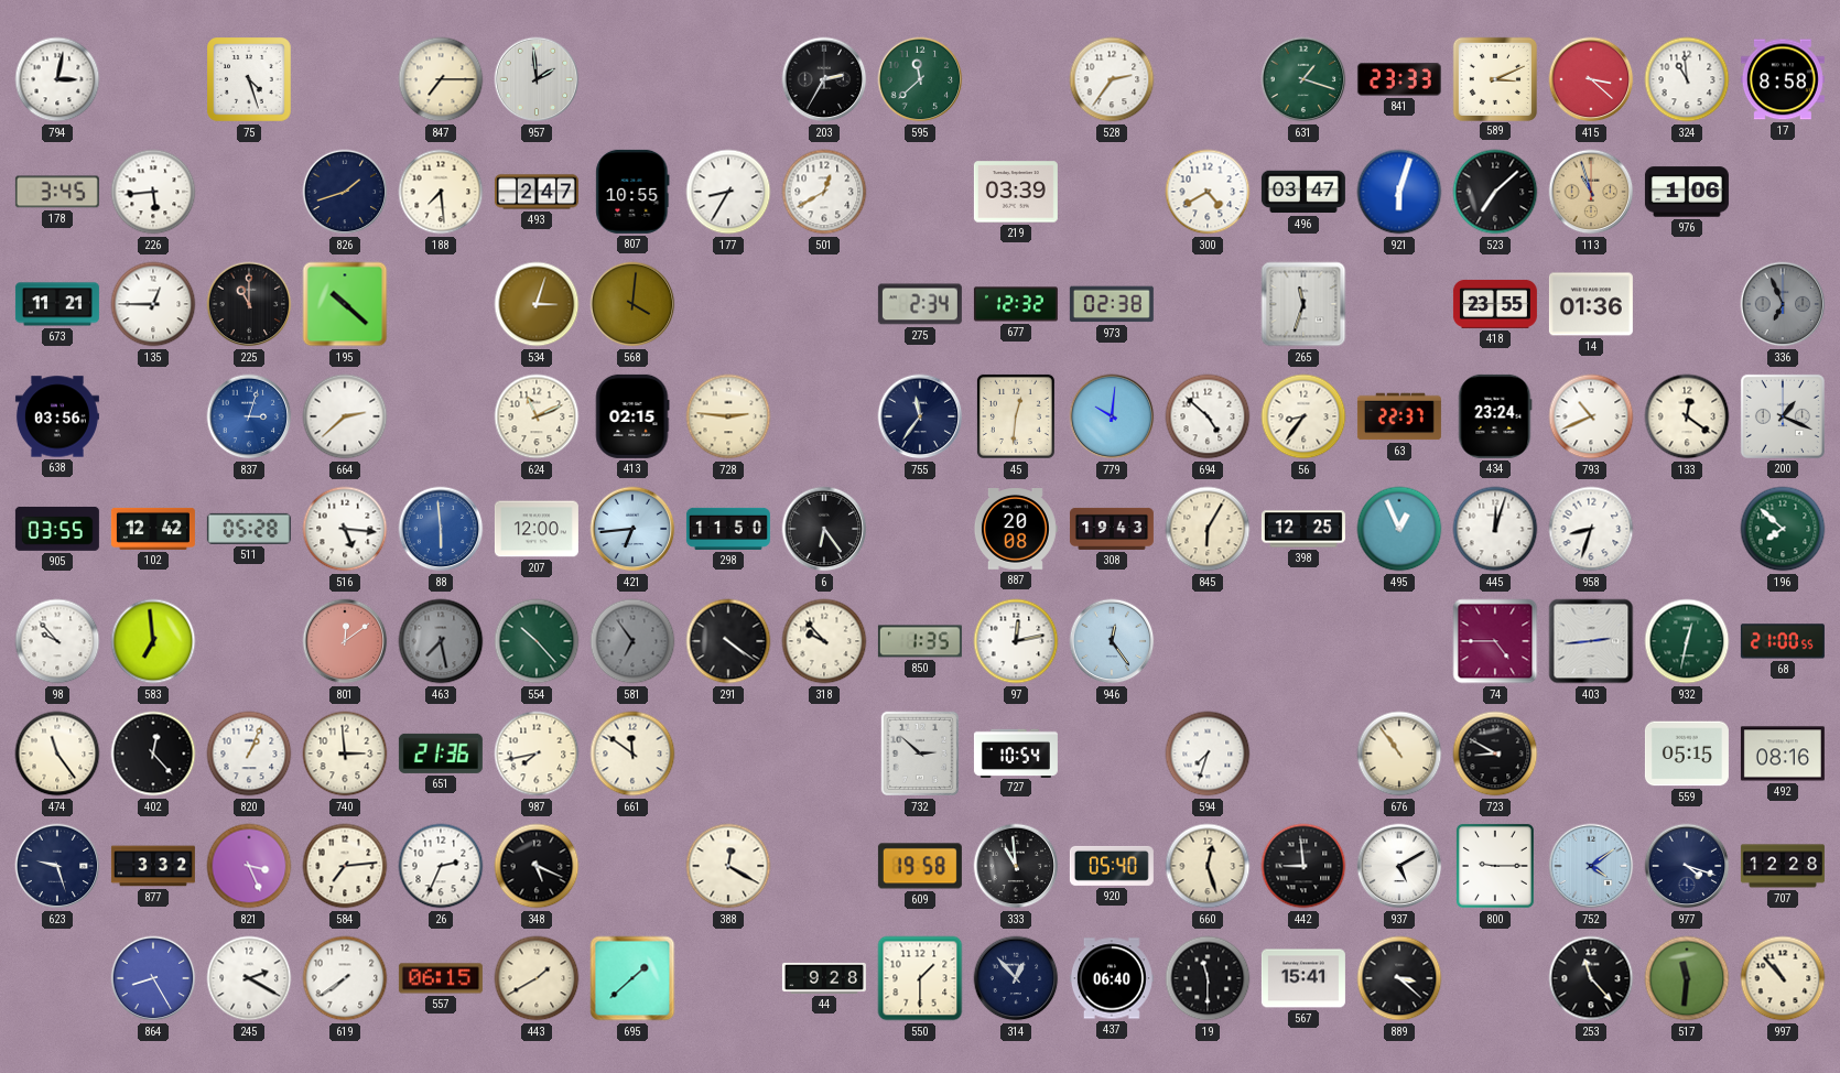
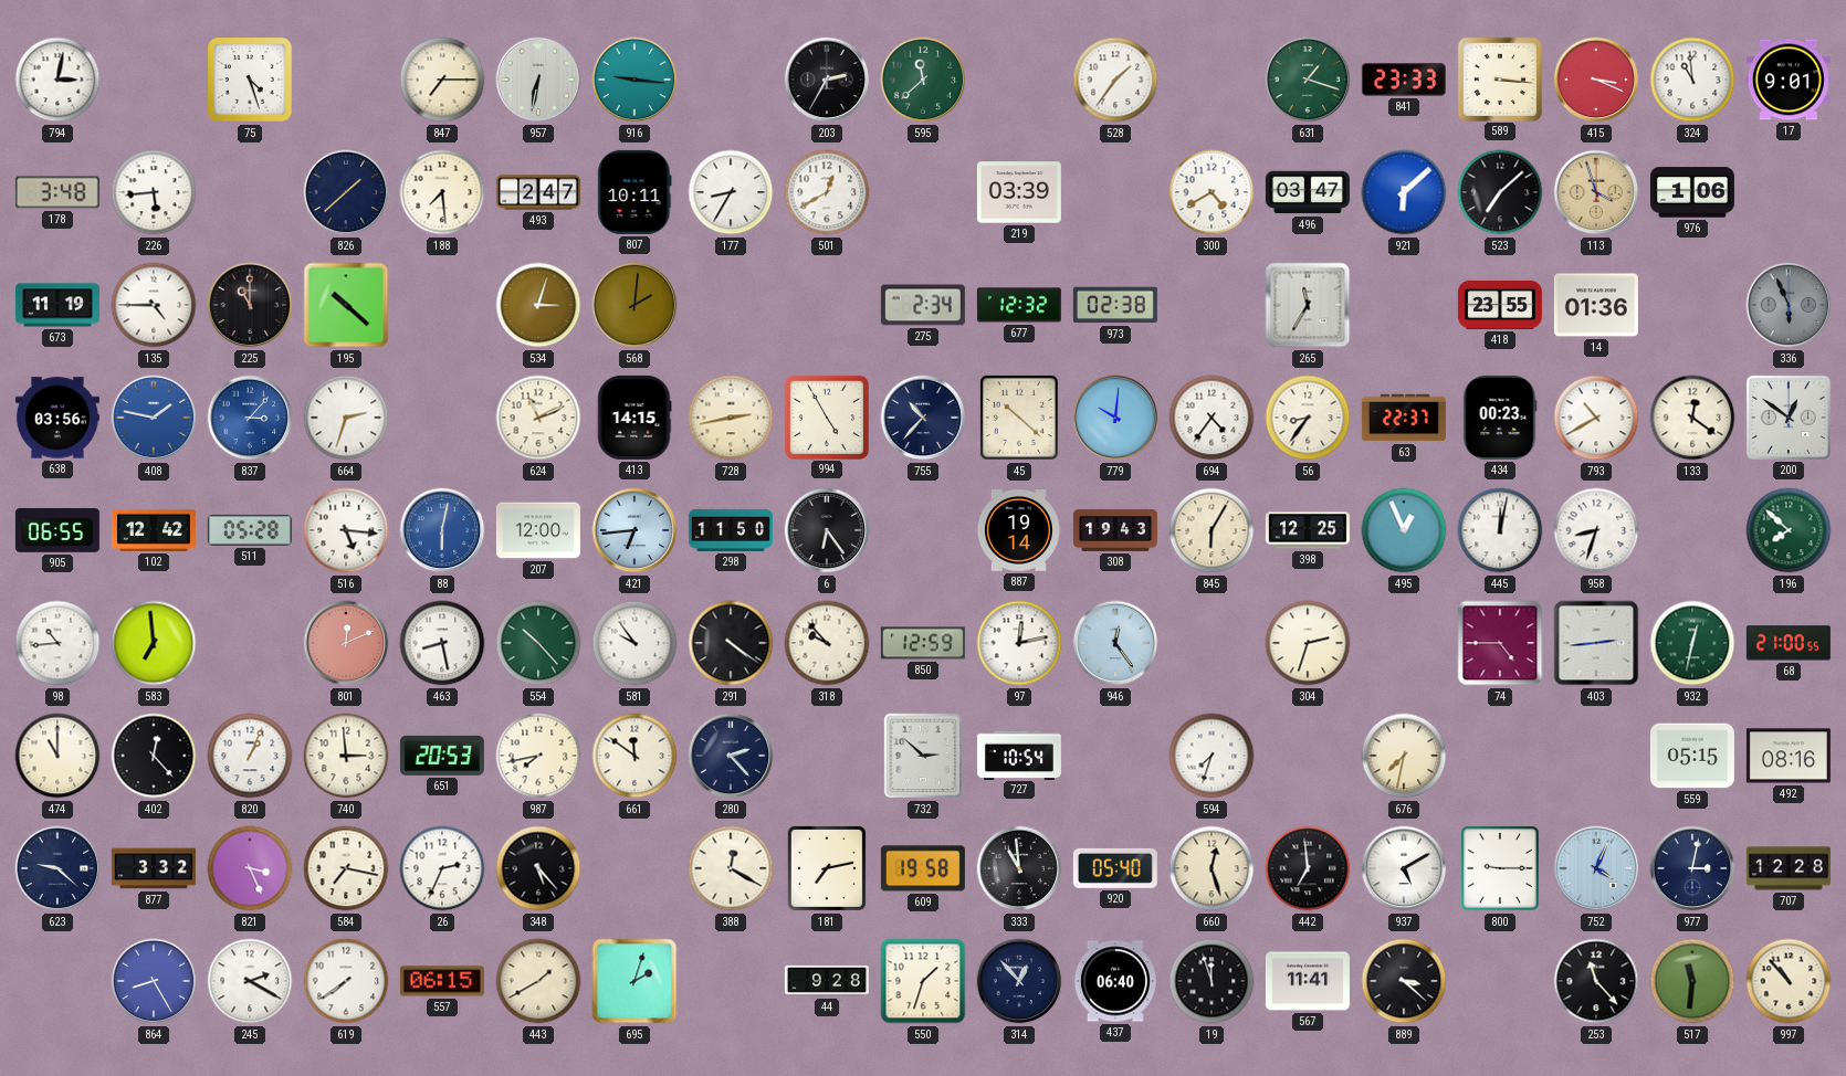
957: 1:59 -> 6:32 (538, 80)
916: none -> 9:16 (634, 80)
528: 2:36 -> 1:36 (1115, 80)
589: 3:11 -> 3:16 (1499, 78)
415: 3:22 -> 3:19 (1596, 80)
17: 8:58 -> 9:01 (1789, 80)
178: 3:45 -> 3:48 (57, 192)
826: 1:42 -> 1:38 (346, 192)
807: 10:55 -> 10:11 (634, 192)
921: 6:03 -> 6:08 (1404, 192)
113: 10:57 -> 3:57 (1596, 192)
673: 11:21 -> 11:19 (57, 305)
135: 12:45 -> 4:45 (154, 305)
568: 4:01 -> 2:01 (634, 305)
265: 11:33 -> 11:35 (1308, 305)
336: 6:56 -> 5:56 (1789, 305)
408: none -> 1:47 (154, 418)
837: 3:03 -> 3:07 (250, 418)
664: 2:38 -> 2:33 (346, 418)
413: 02:15 -> 14:15 (634, 418)
728: 2:46 -> 2:43 (731, 418)
994: none -> 4:55 (826, 416)
755: 11:36 -> 10:37 (923, 418)
45: 12:31 -> 10:22 (1019, 418)
694: 4:52 -> 4:36 (1212, 418)
434: 23:24 -> 00:23 (1500, 418)
793: 10:41 -> 10:40 (1596, 418)
200: 1:19 -> 12:51 (1789, 418)
905: 03:55 -> 06:55 (57, 530)
88: 5:59 -> 6:02 (442, 530)
887: 20:08 -> 19:14 (1018, 531)
445: 12:03 -> 12:02 (1500, 530)
98: 9:53 -> 10:44 (57, 643)
801: 12:09 -> 12:11 (346, 643)
463: 7:28 -> 8:28 (442, 643)
463 dial: grey -> white (442, 643)
581: 6:54 -> 9:54 (634, 643)
581 dial: grey -> white (634, 643)
850: 1:35 -> 12:59 (923, 643)
304: none -> 2:33 (1308, 643)
474: 11:24 -> 11:00 (57, 756)
651: 21:36 -> 20:53 (442, 756)
280: none -> 2:23 (731, 756)
676: 10:54 -> 7:32 (1404, 756)
723: 8:50 -> none (1495, 754)
623: 9:27 -> 9:22 (57, 868)
584: 7:14 -> 7:17 (346, 868)
348: 5:19 -> 5:23 (538, 868)
181: none -> 7:13 (827, 868)
442: 8:59 -> 6:59 (1308, 868)
752: 4:09 -> 4:04 (1596, 868)
977: 4:18 -> 3:02 (1692, 868)
695: 1:38 -> 2:03 (634, 981)
550: 1:30 -> 1:33 (923, 981)
19: 11:30 -> 11:57 (1212, 981)
567: 15:41 -> 11:41 (1308, 981)
